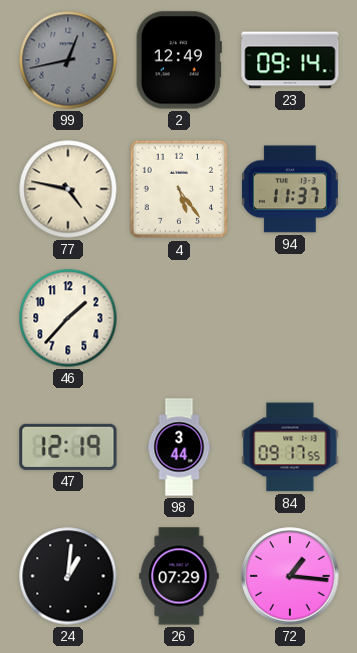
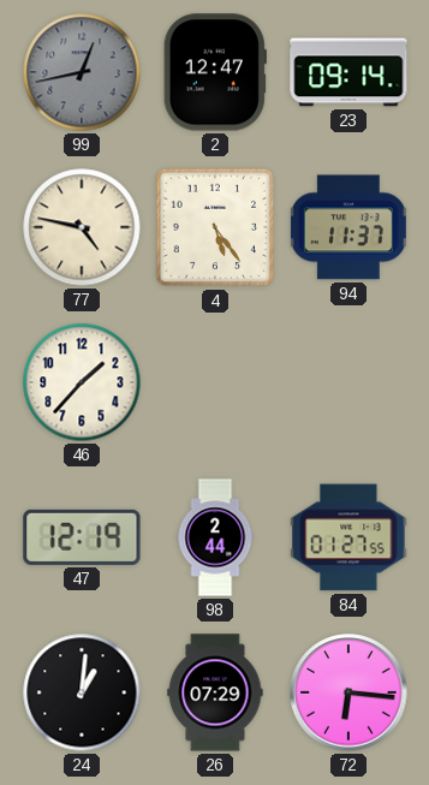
2: 12:49 -> 12:47 (215, 72)
98: 3:44 -> 2:44 (215, 537)
84: 09:17 -> 01:27 (348, 537)
72: 1:16 -> 6:16 (348, 692)
